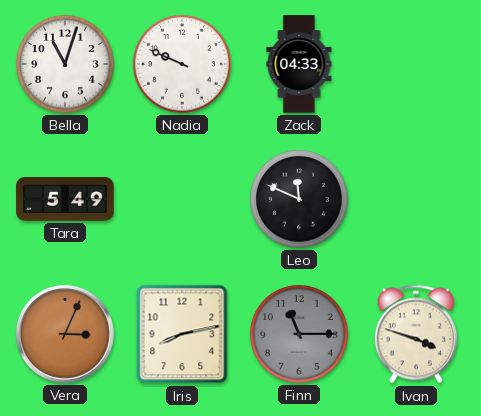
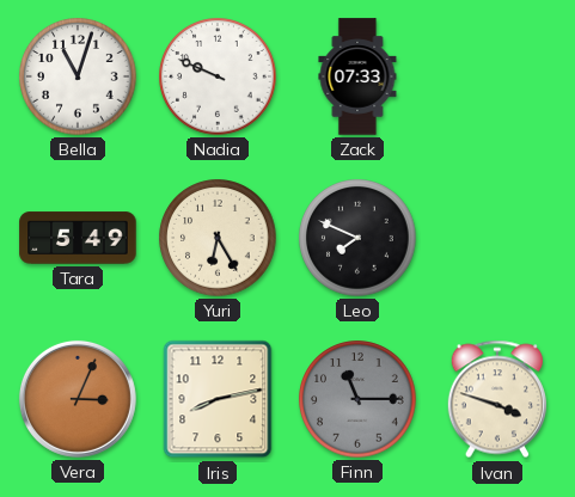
Zack: 04:33 -> 07:33 (357, 76)
Yuri: none -> 6:25 (218, 238)
Leo: 11:49 -> 7:49 (357, 238)
